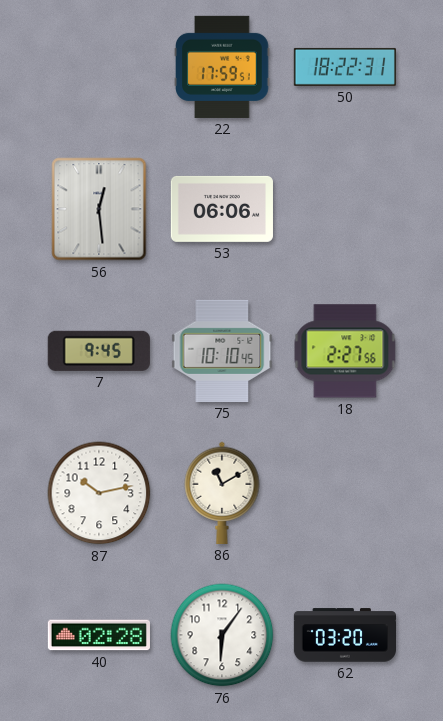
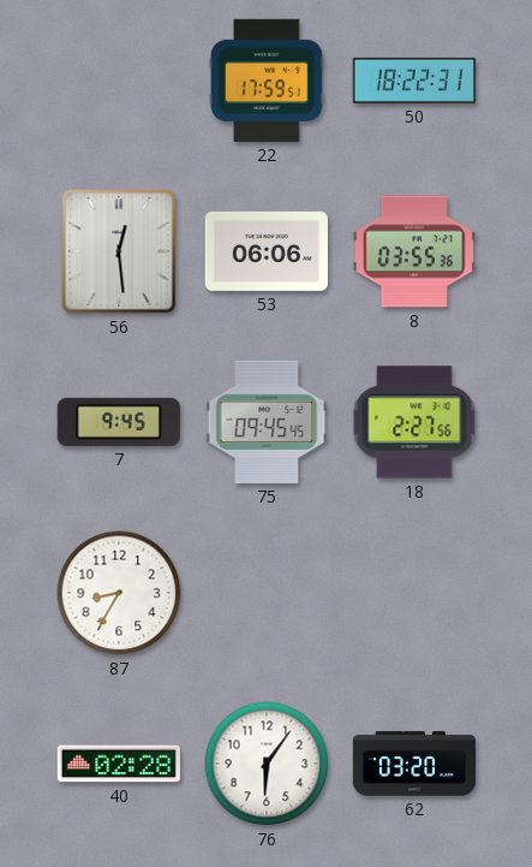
8: none -> 03:55 (414, 251)
75: 10:10 -> 09:45 (267, 422)
87: 10:13 -> 8:35 (119, 593)
86: 11:10 -> none (222, 493)
